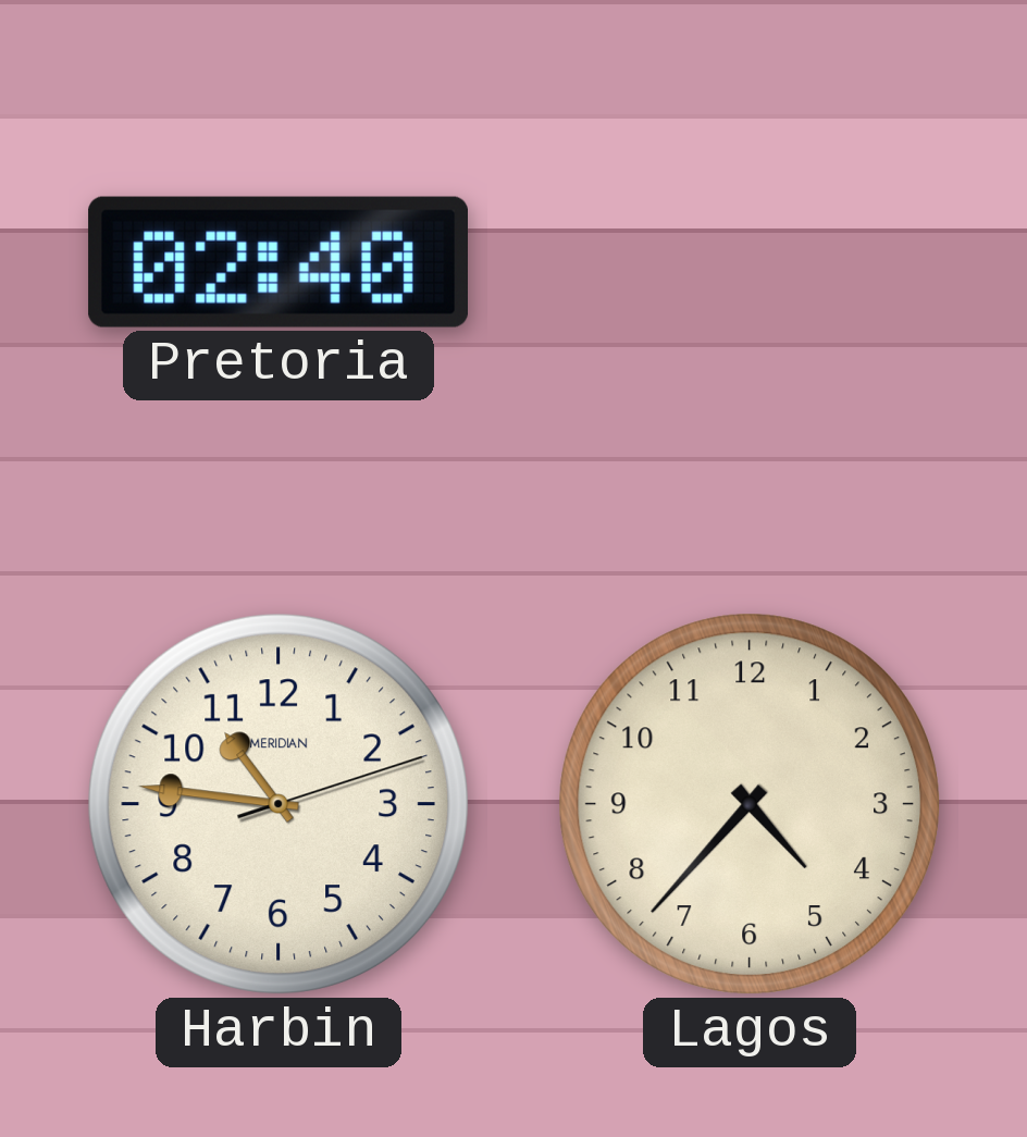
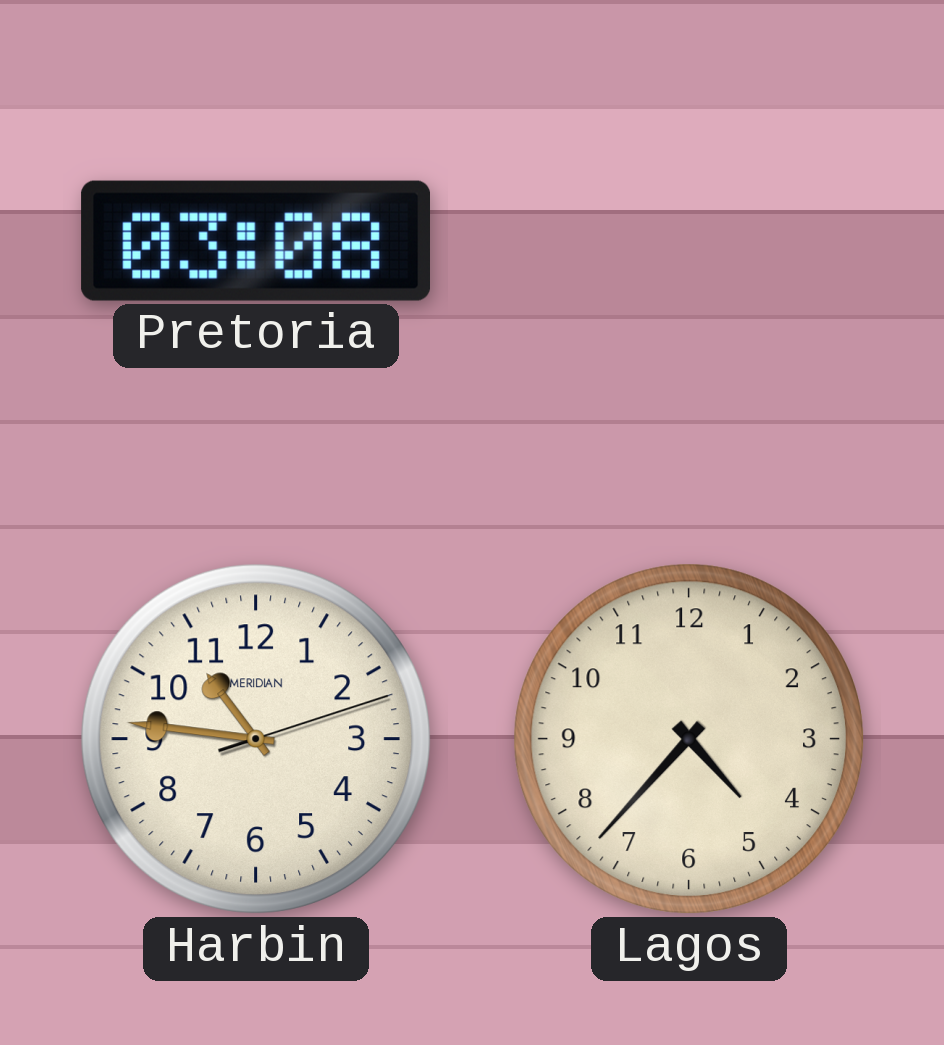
Pretoria: 02:40 -> 03:08 (255, 241)
